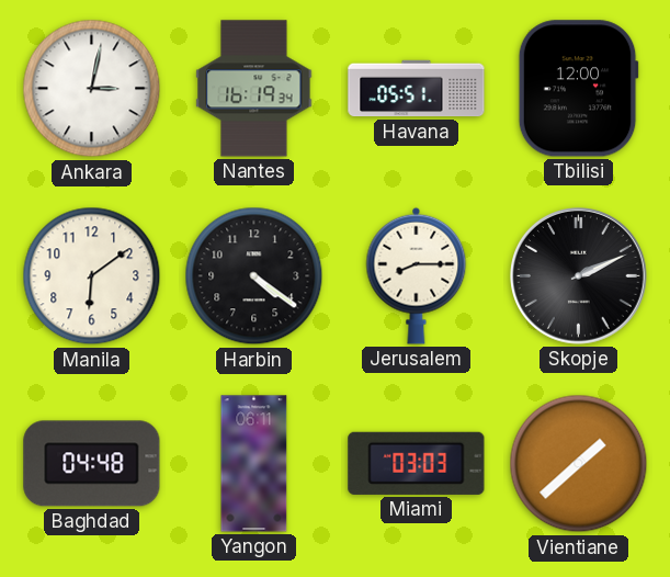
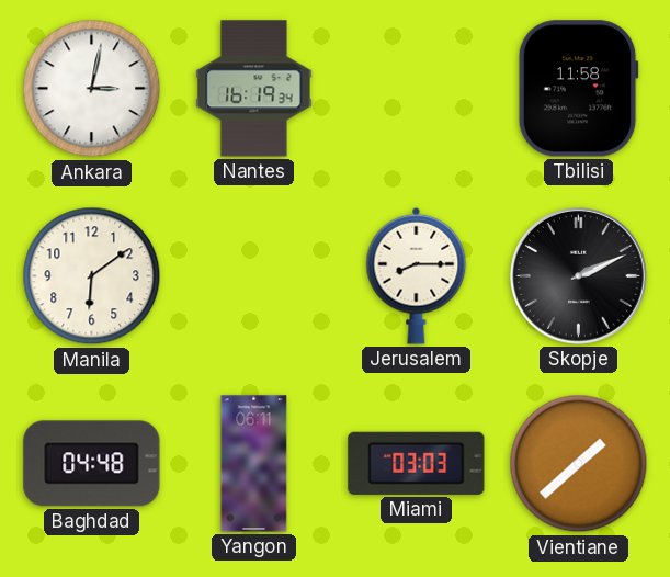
Havana: 05:51 -> none (417, 89)
Tbilisi: 12:00 -> 11:58 (578, 89)
Harbin: 4:21 -> none (254, 276)
